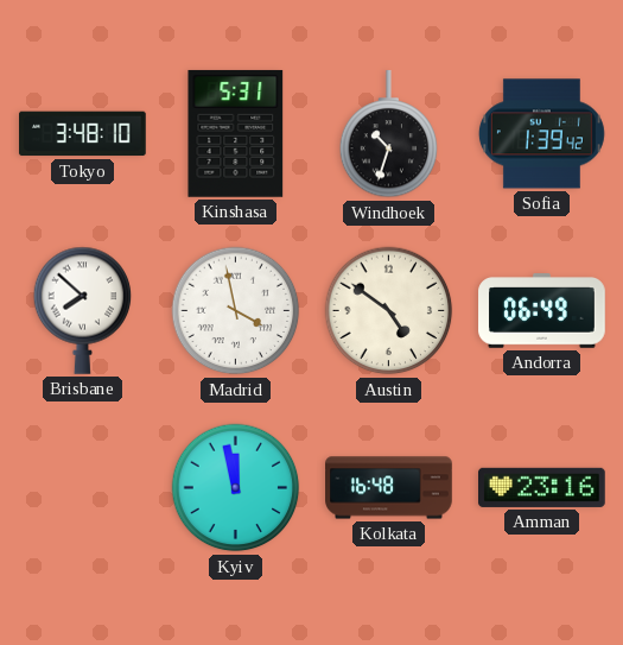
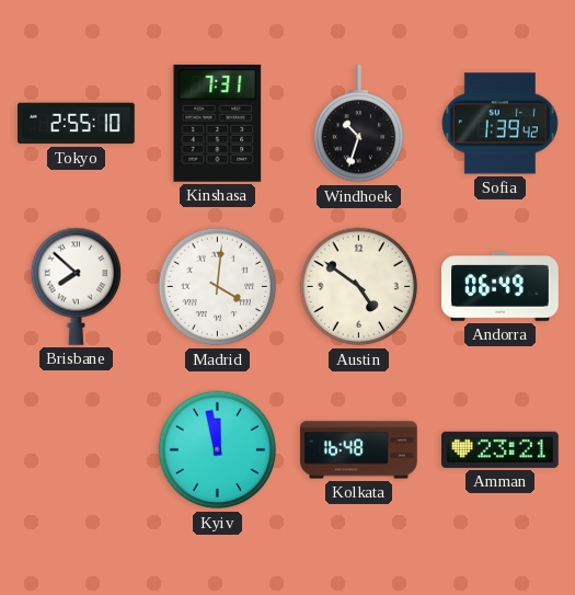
Tokyo: 3:48 -> 2:55 (77, 124)
Kinshasa: 5:31 -> 7:31 (218, 123)
Madrid: 3:58 -> 4:01 (218, 287)
Amman: 23:16 -> 23:21 (501, 449)
